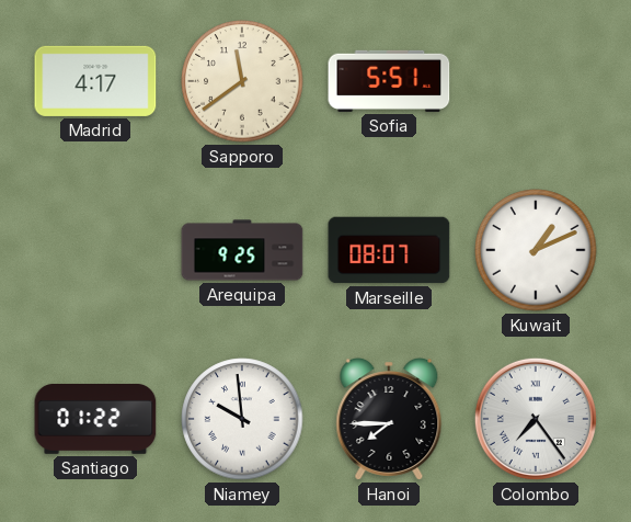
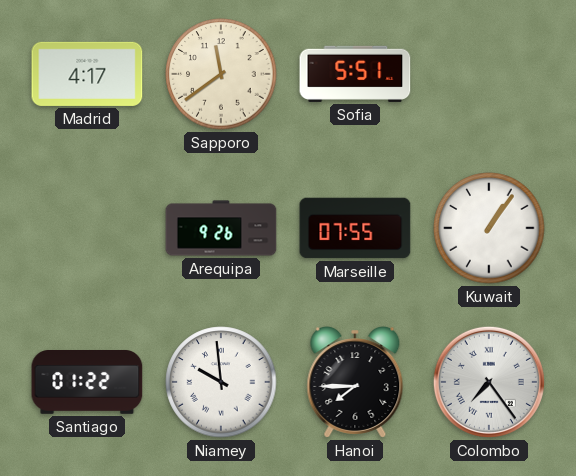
Arequipa: 9:25 -> 9:26 (221, 228)
Marseille: 08:07 -> 07:55 (355, 228)
Kuwait: 1:11 -> 1:06 (489, 228)
